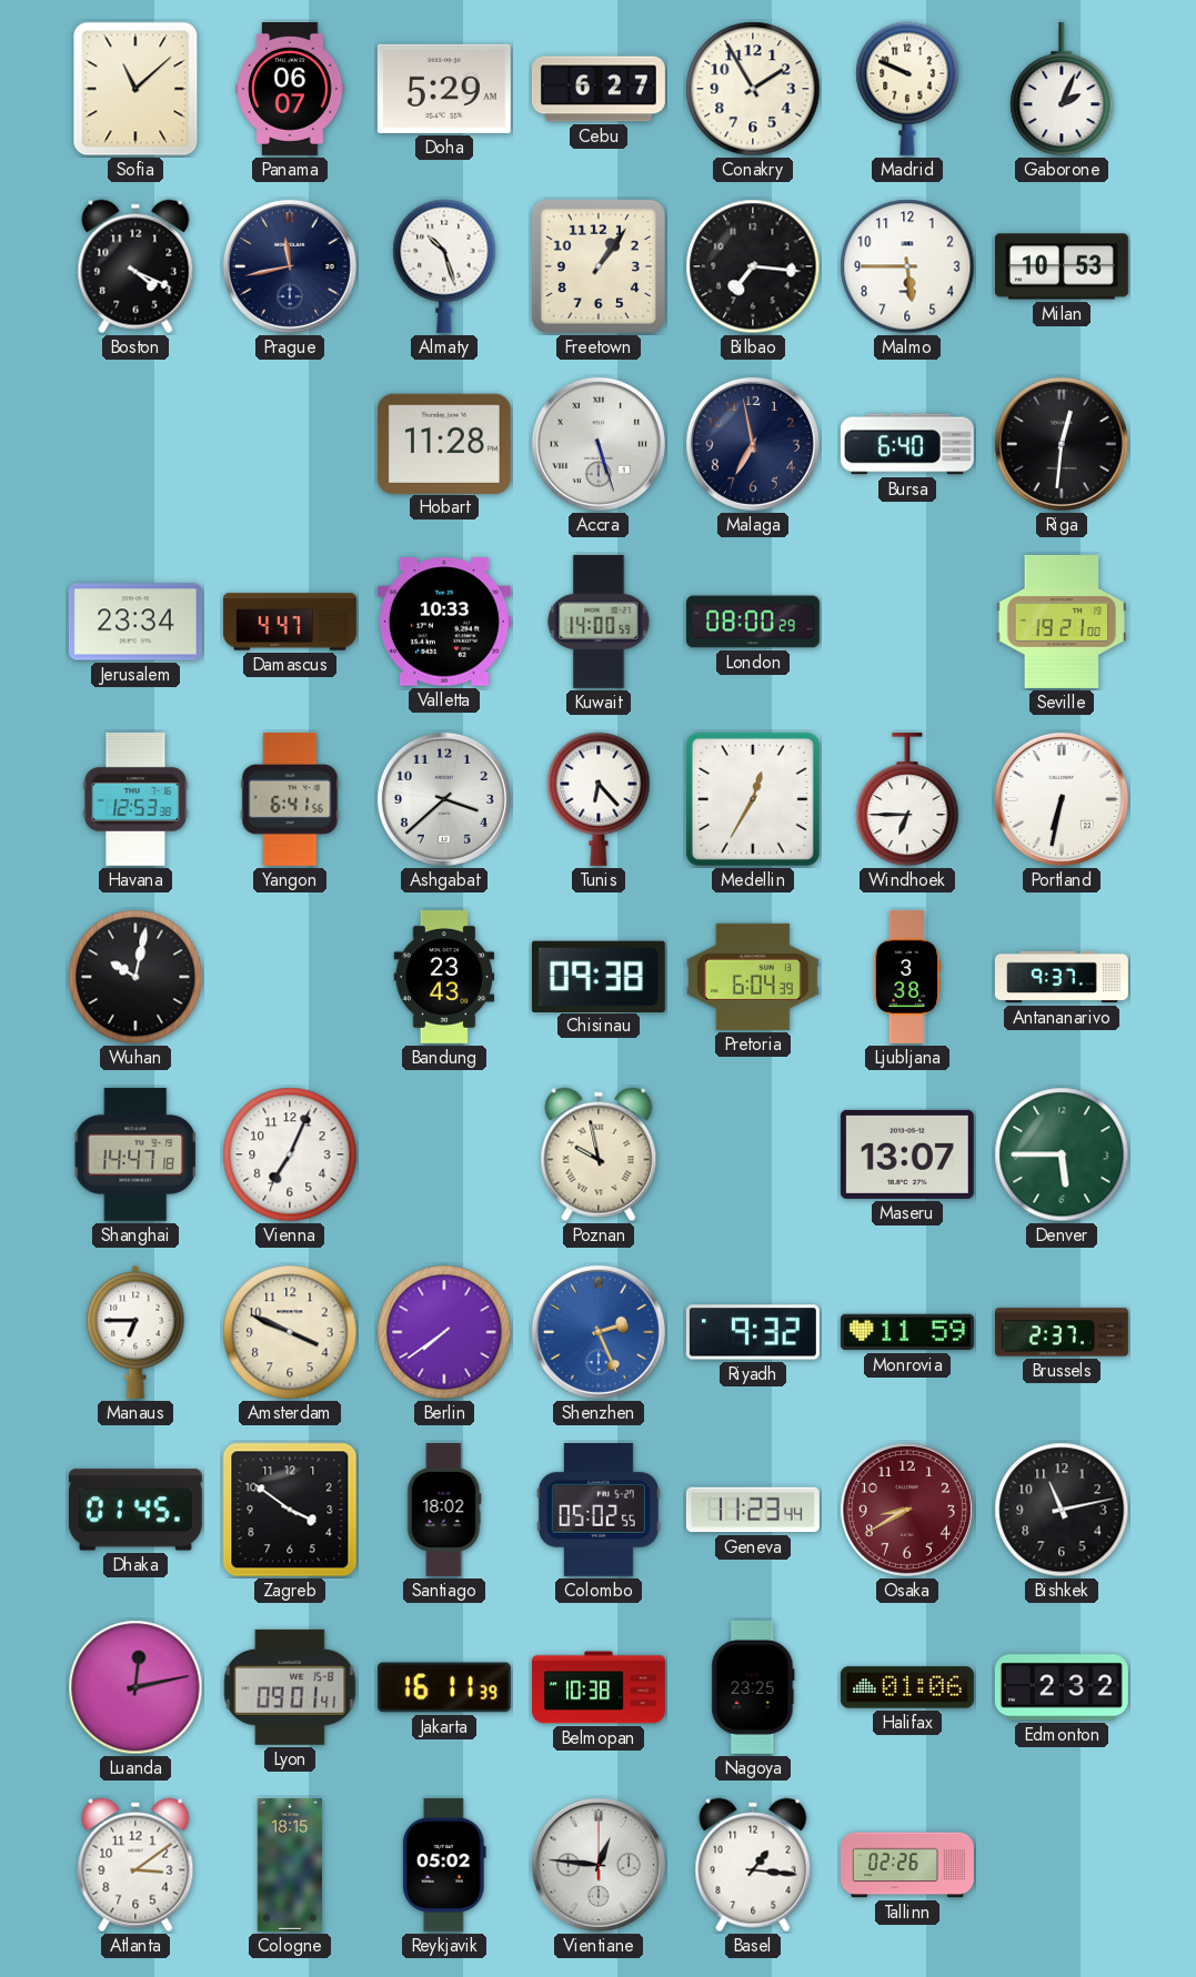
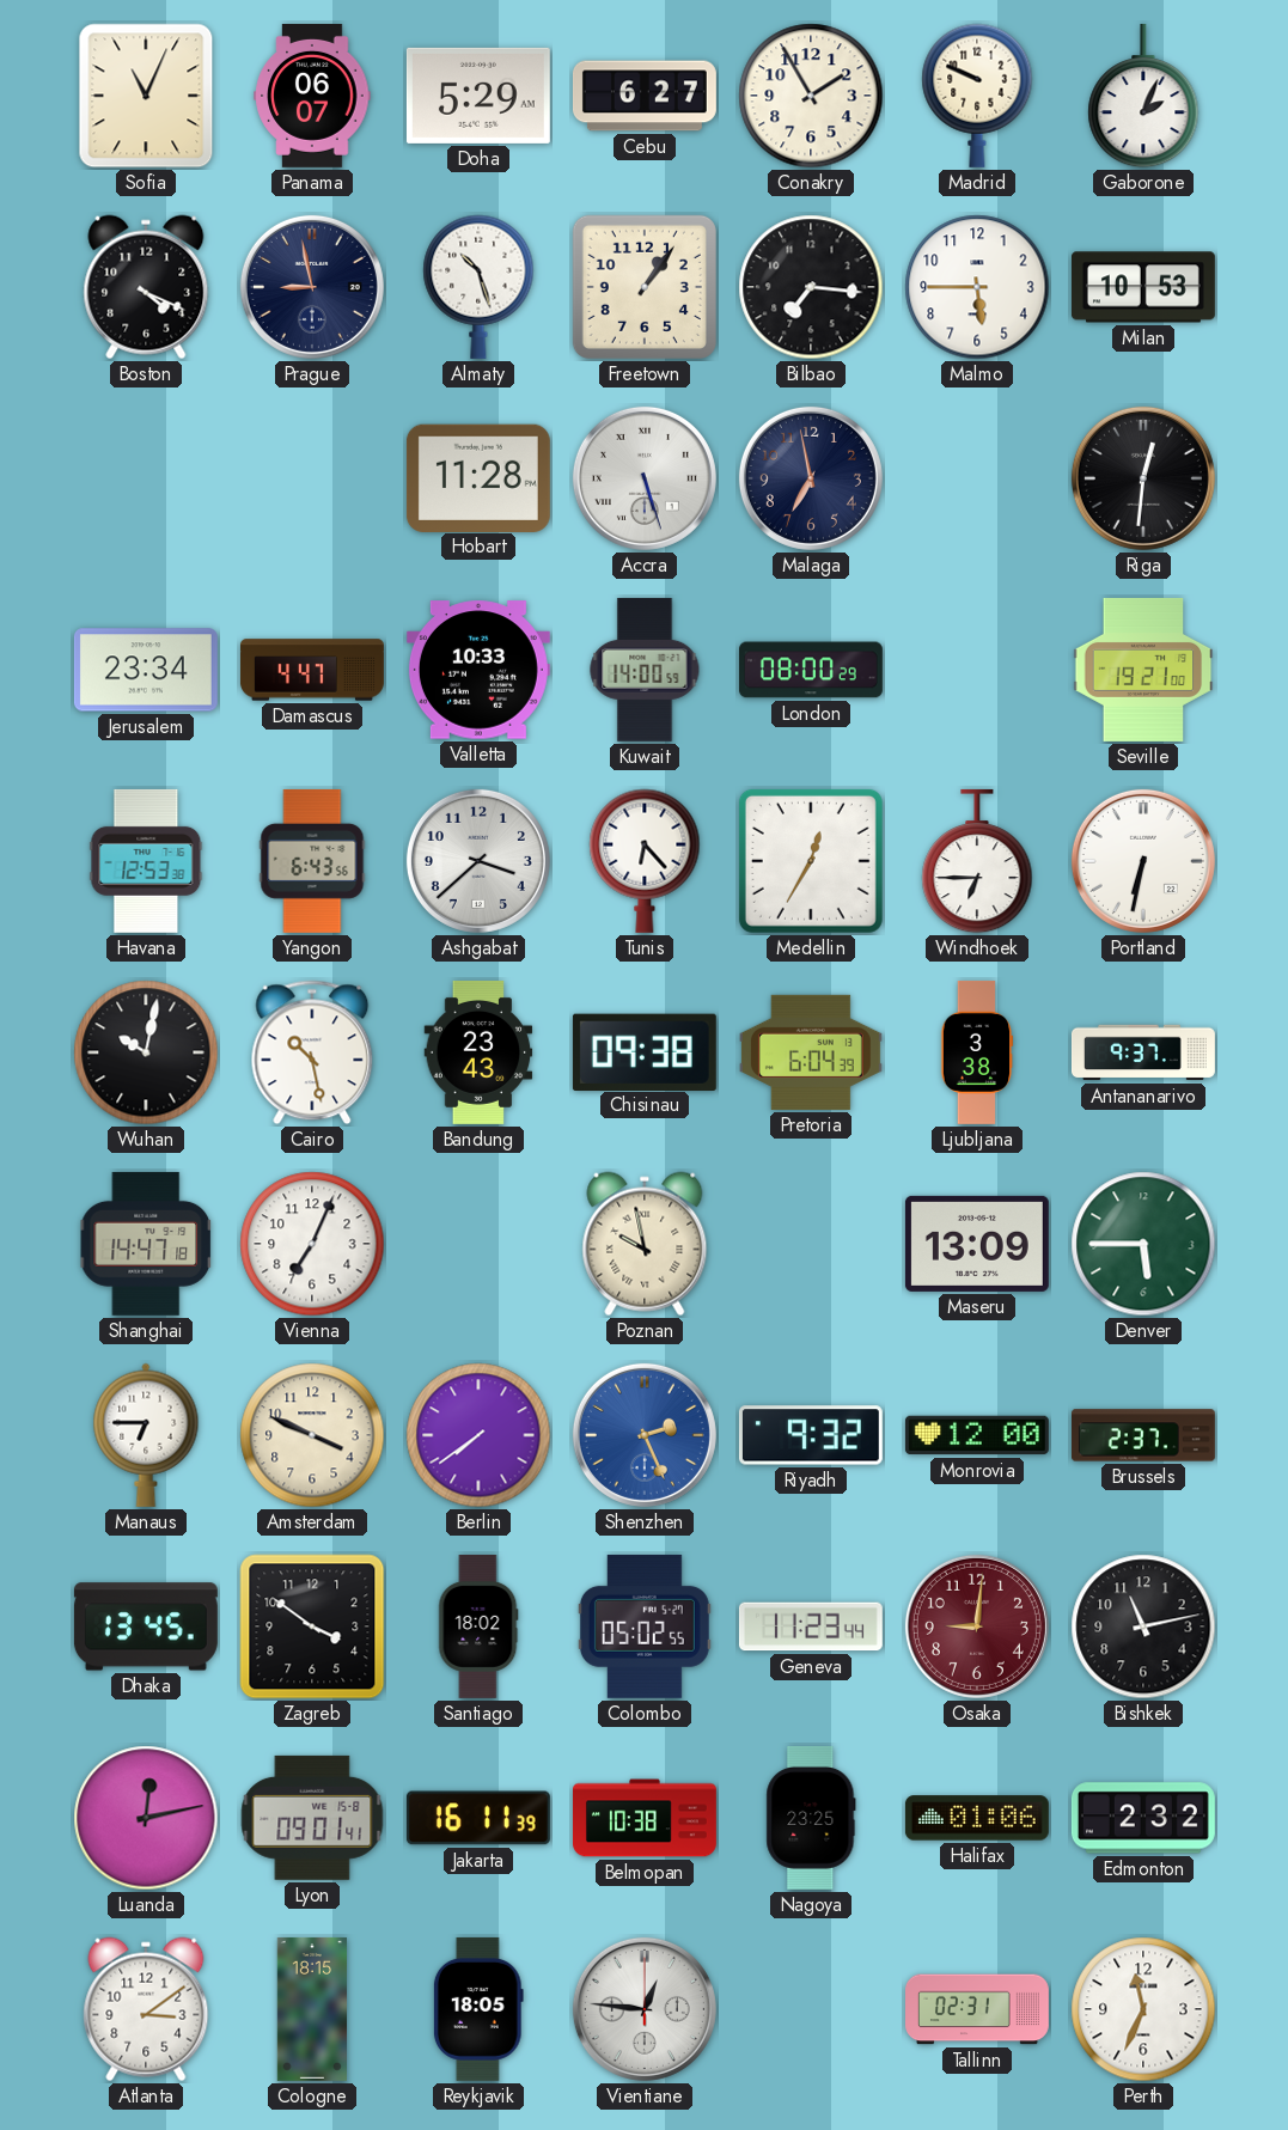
Sofia: 11:08 -> 11:04 (146, 96)
Prague: 11:43 -> 8:58 (312, 287)
Bursa: 6:40 -> none (907, 444)
Yangon: 6:41 -> 6:43 (312, 861)
Cairo: none -> 10:28 (312, 1052)
Maseru: 13:07 -> 13:09 (977, 1244)
Monrovia: 11:59 -> 12:00 (977, 1435)
Dhaka: 01:45 -> 13:45 (146, 1627)
Osaka: 8:40 -> 9:01 (977, 1627)
Reykjavik: 05:02 -> 18:05 (478, 2009)
Basel: 1:16 -> none (753, 1865)
Tallinn: 02:26 -> 02:31 (978, 2009)
Perth: none -> 11:34 (1143, 2009)
